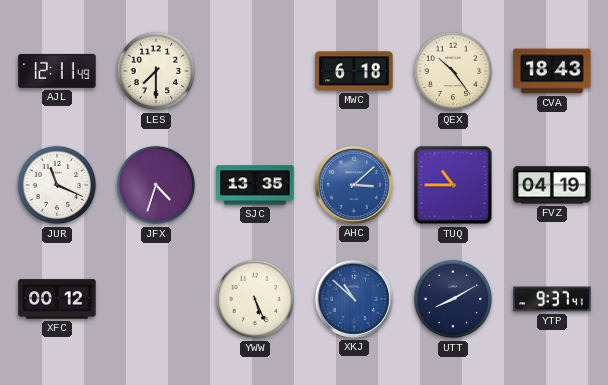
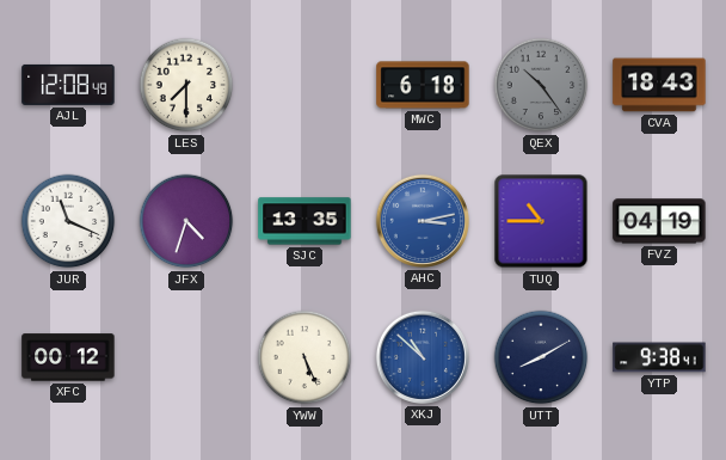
AJL: 12:11 -> 12:08 (68, 85)
QEX dial: cream -> grey (541, 85)
AHC: 3:08 -> 3:13 (423, 221)
YTP: 9:37 -> 9:38 (659, 357)
